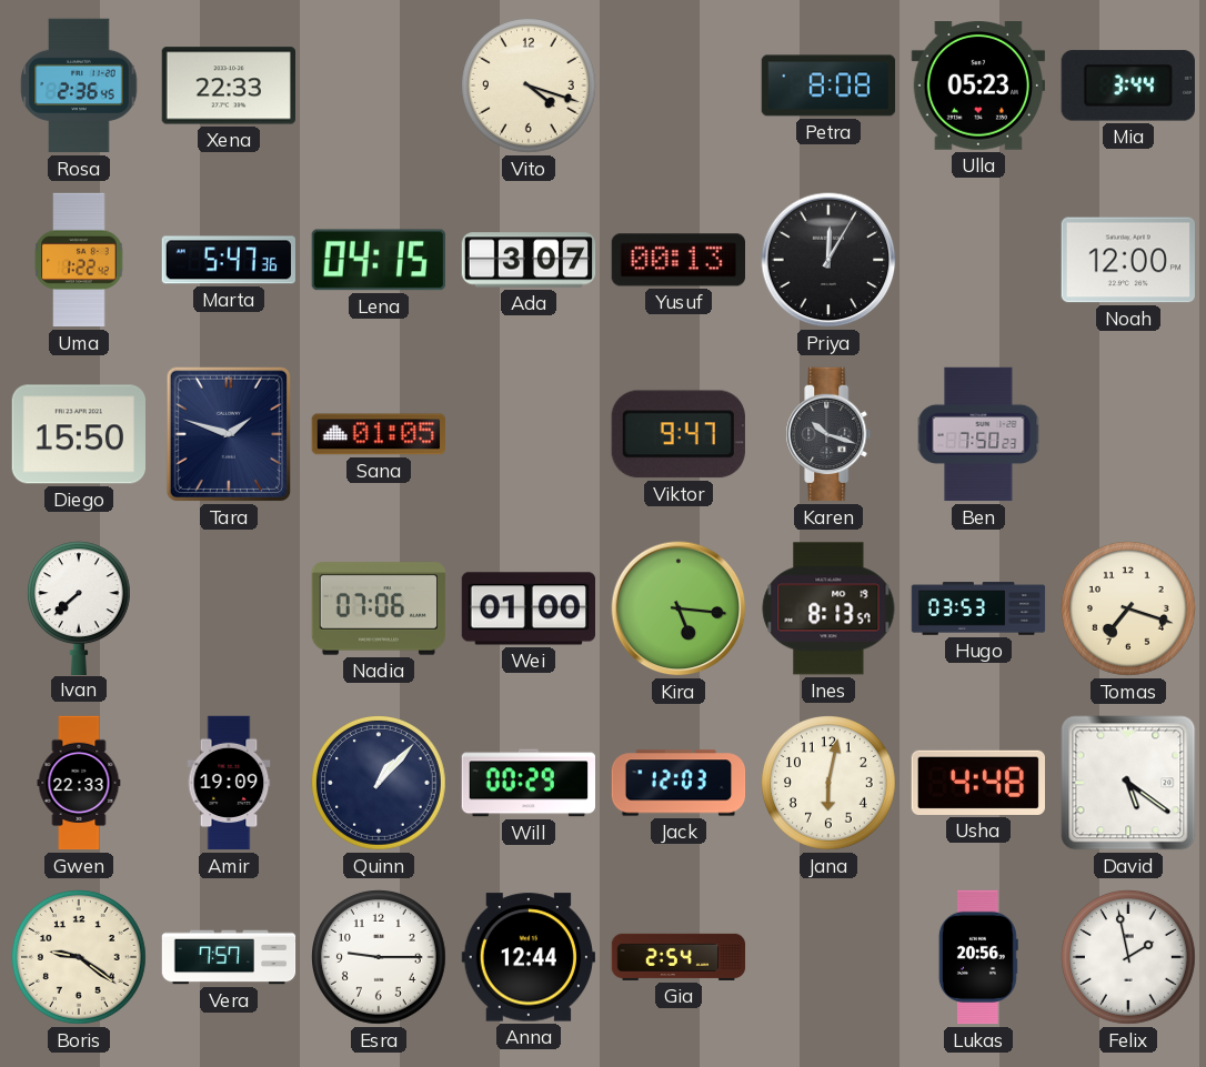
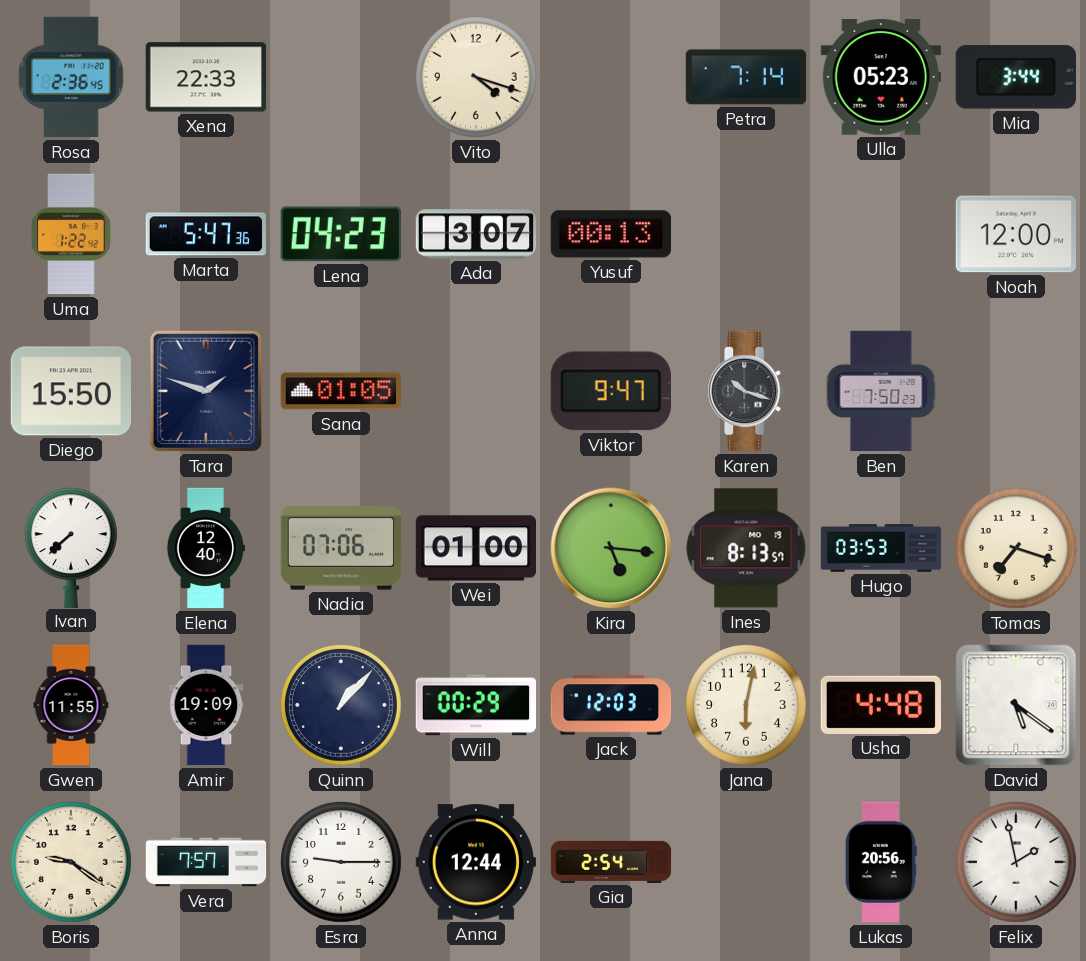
Petra: 8:08 -> 7:14 (746, 77)
Lena: 04:15 -> 04:23 (341, 234)
Priya: 12:05 -> none (828, 260)
Elena: none -> 12:40 (205, 548)
Gwen: 22:33 -> 11:55 (71, 705)
